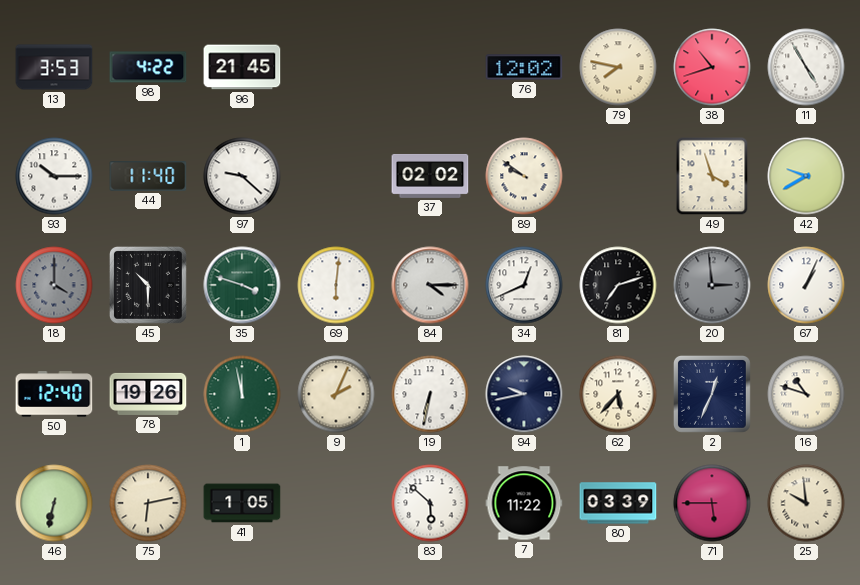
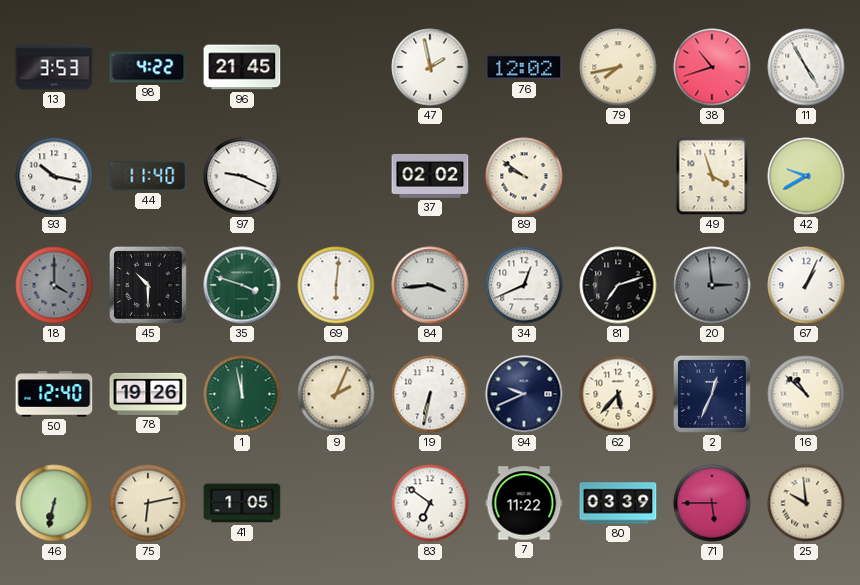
47: none -> 1:58 (430, 67)
79: 7:47 -> 7:43 (618, 67)
93: 10:15 -> 10:17 (54, 176)
97: 9:22 -> 9:19 (242, 176)
84: 4:15 -> 3:44 (430, 285)
94: 9:43 -> 9:41 (524, 394)
16: 10:48 -> 10:52 (806, 394)
83: 5:52 -> 6:51 (430, 503)
